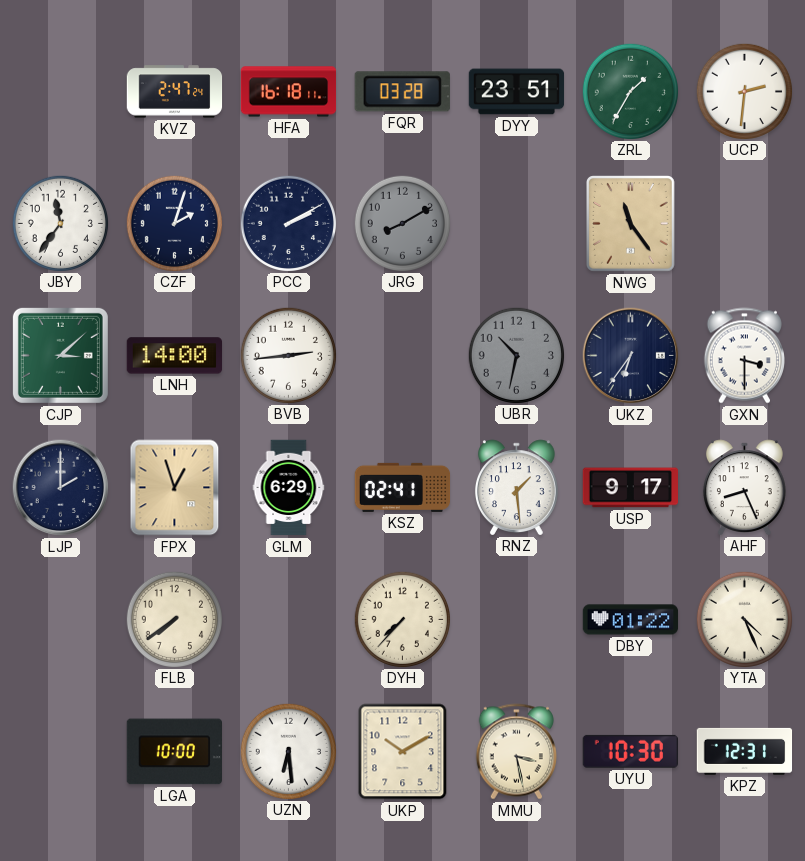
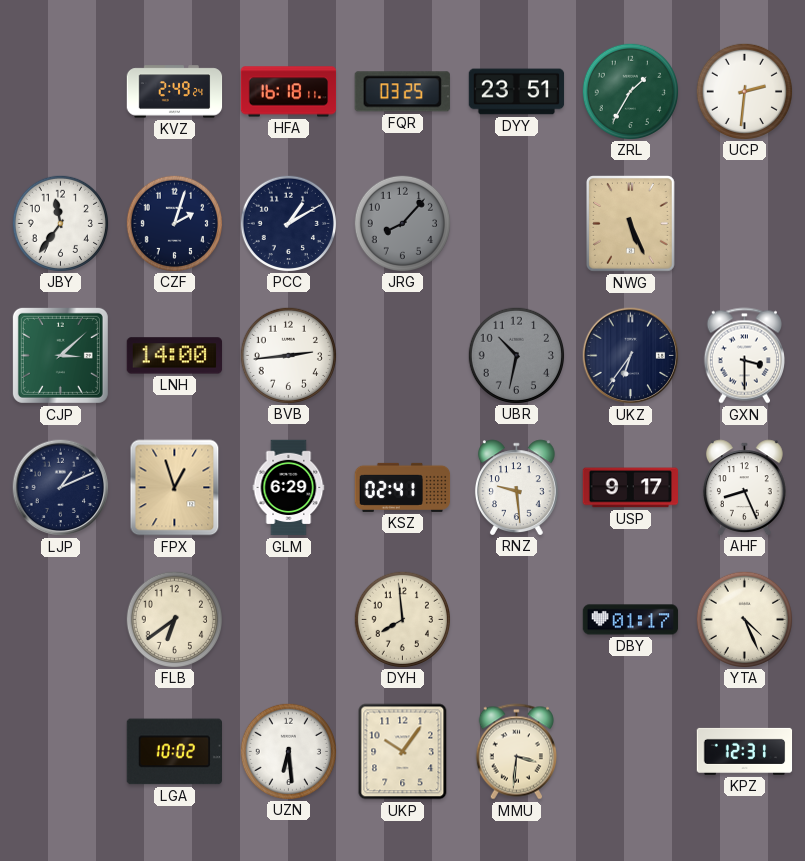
KVZ: 2:47 -> 2:49 (175, 92)
FQR: 03:28 -> 03:25 (402, 92)
PCC: 2:10 -> 1:10 (288, 223)
JRG: 8:10 -> 8:07 (402, 223)
NWG: 11:24 -> 5:26 (631, 224)
LJP: 2:00 -> 1:11 (61, 488)
RNZ: 1:29 -> 9:29 (516, 487)
FLB: 7:39 -> 6:39 (174, 619)
DYH: 7:37 -> 7:59 (402, 619)
DBY: 01:22 -> 01:17 (631, 620)
LGA: 10:00 -> 10:02 (174, 752)
UKP: 10:10 -> 10:06 (403, 752)
MMU: 3:28 -> 3:31 (516, 752)
UYU: 10:30 -> none (630, 751)
